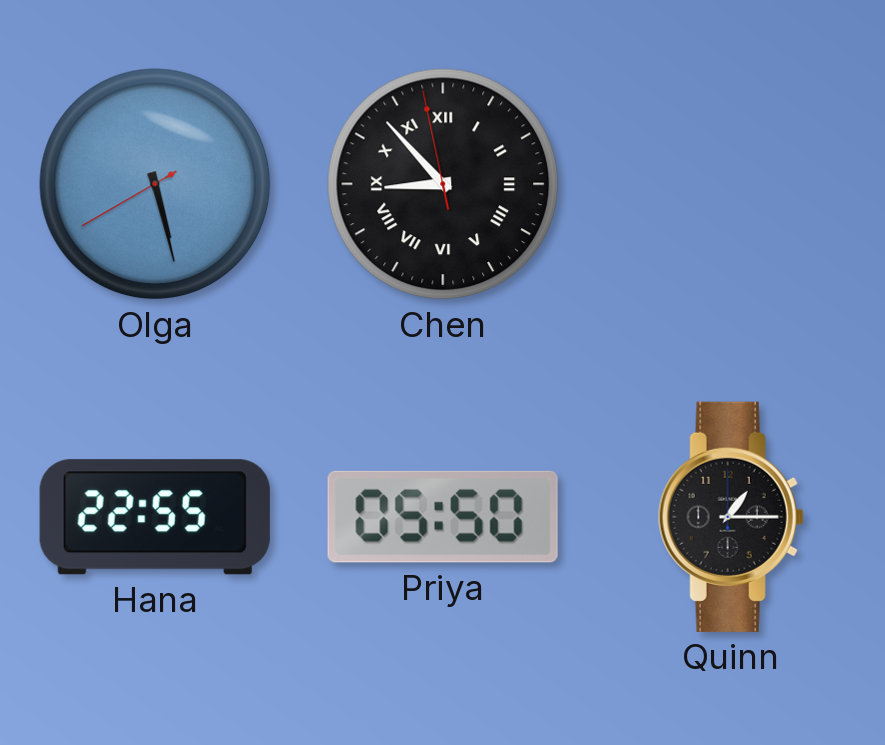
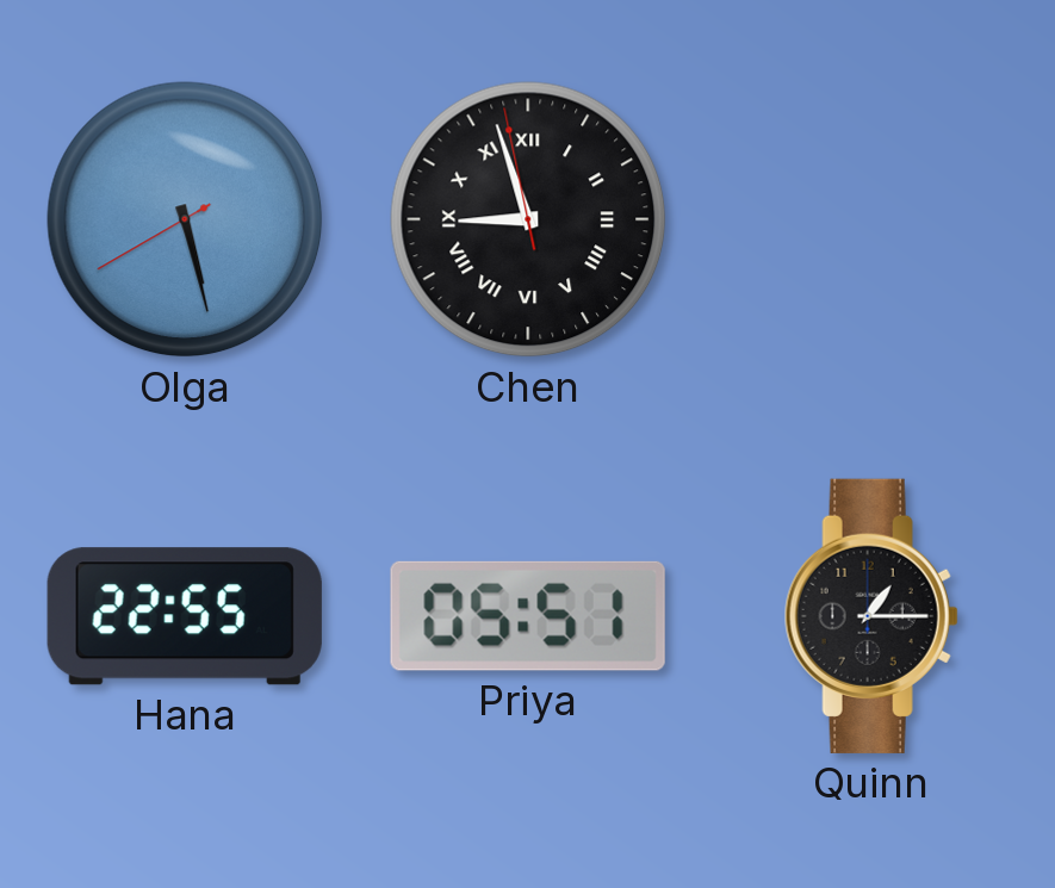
Chen: 8:52 -> 8:56 (528, 219)
Priya: 05:50 -> 05:51 (528, 616)
